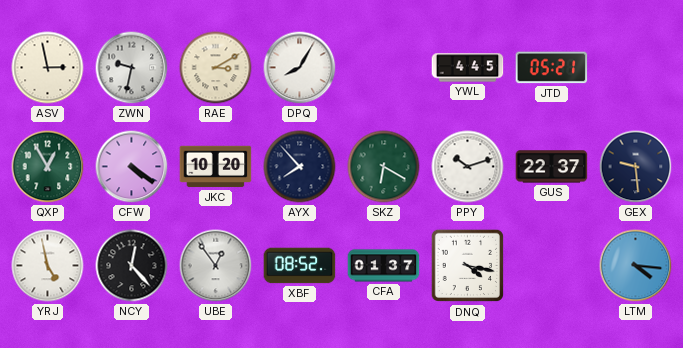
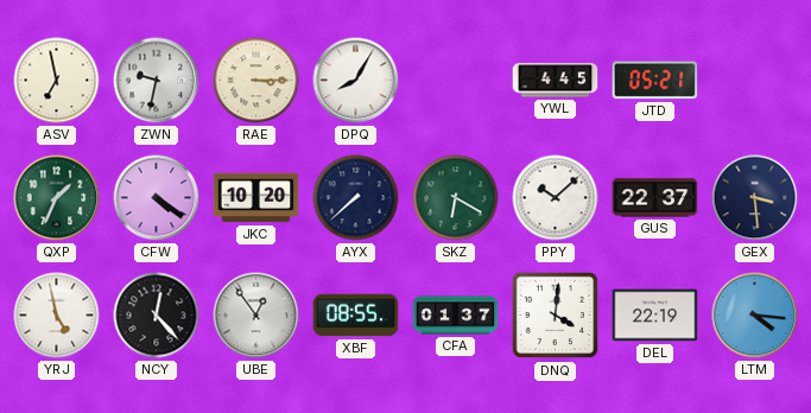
ASV: 2:58 -> 6:58 (57, 81)
RAE: 3:10 -> 3:15 (256, 81)
QXP: 12:55 -> 1:34 (57, 198)
AYX: 7:53 -> 7:38 (356, 198)
PPY: 10:12 -> 10:08 (556, 198)
GEX: 9:29 -> 3:29 (755, 198)
XBF: 08:52 -> 08:55 (356, 316)
DNQ: 4:17 -> 4:01 (556, 316)
DEL: none -> 22:19 (655, 316)
